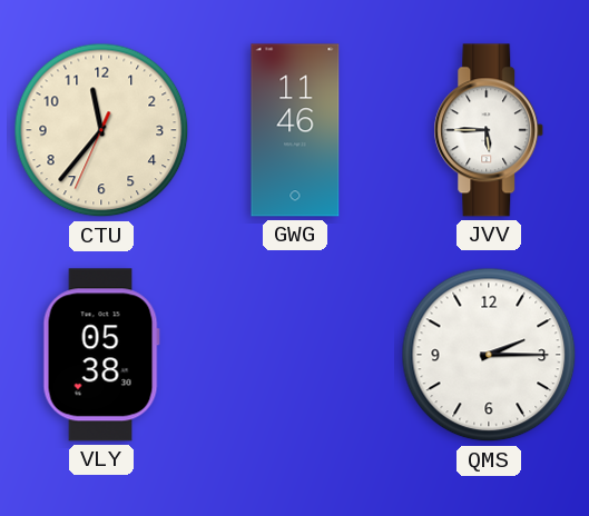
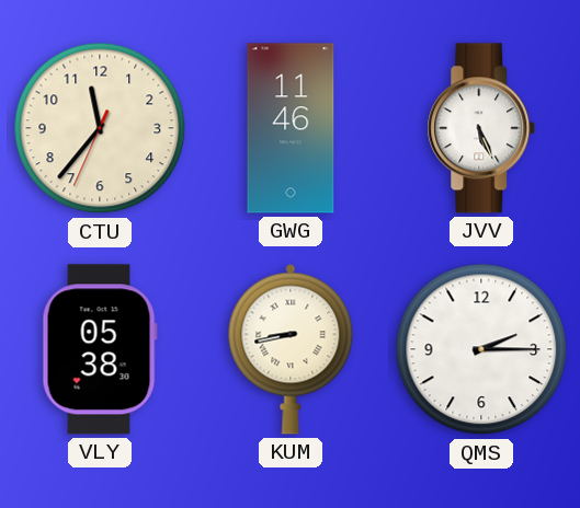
JVV: 5:45 -> 5:26 (481, 128)
KUM: none -> 8:43 (291, 349)
